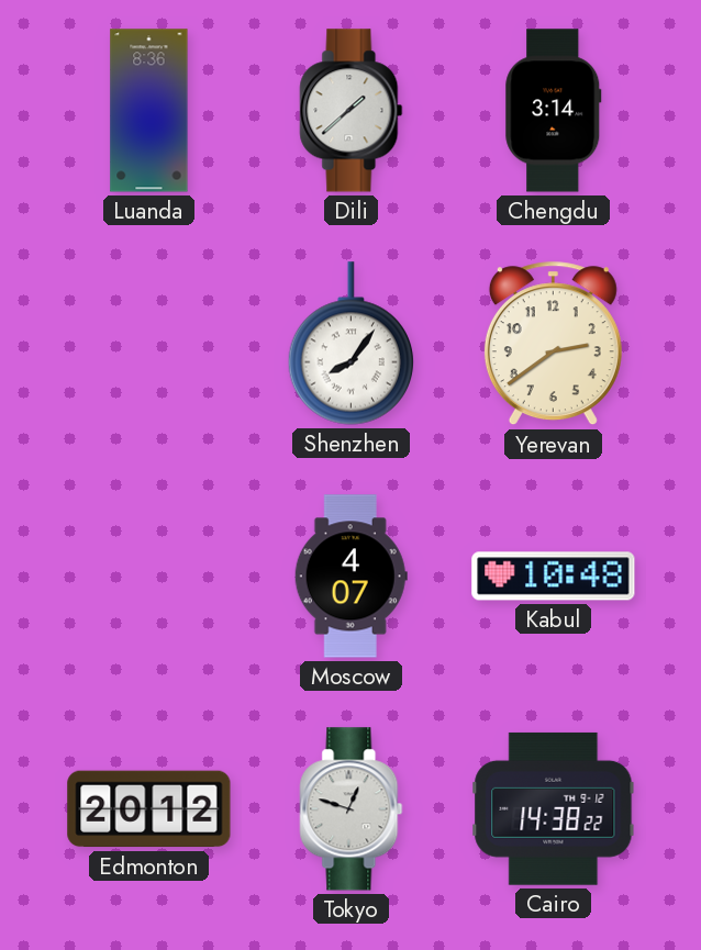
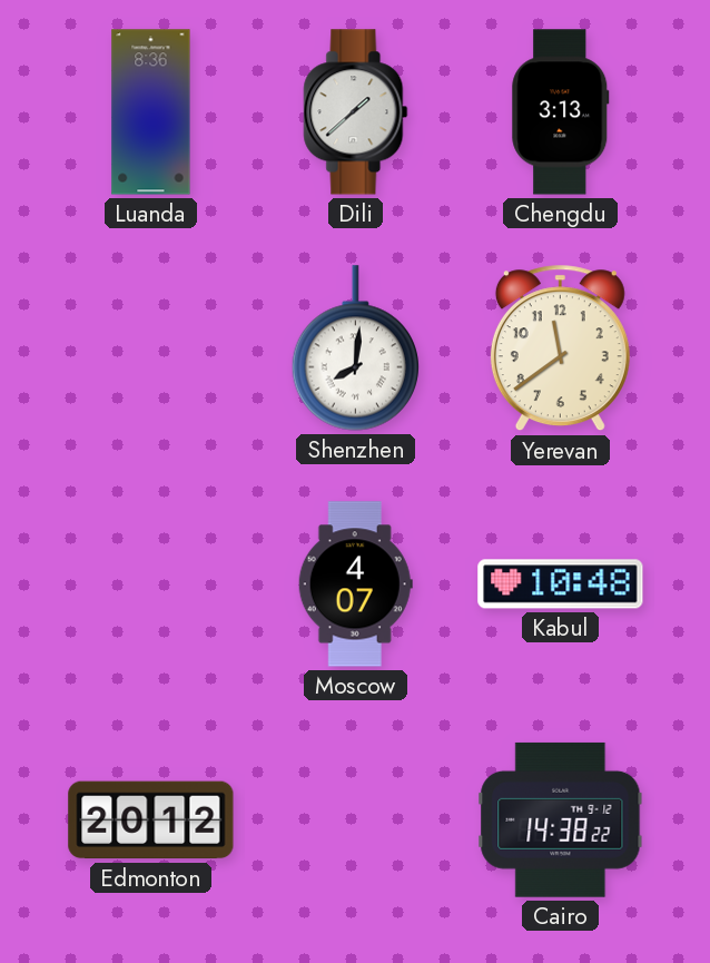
Chengdu: 3:14 -> 3:13 (561, 112)
Shenzhen: 8:06 -> 8:01 (356, 348)
Yerevan: 2:39 -> 11:39 (560, 348)
Tokyo: 12:48 -> none (352, 809)
